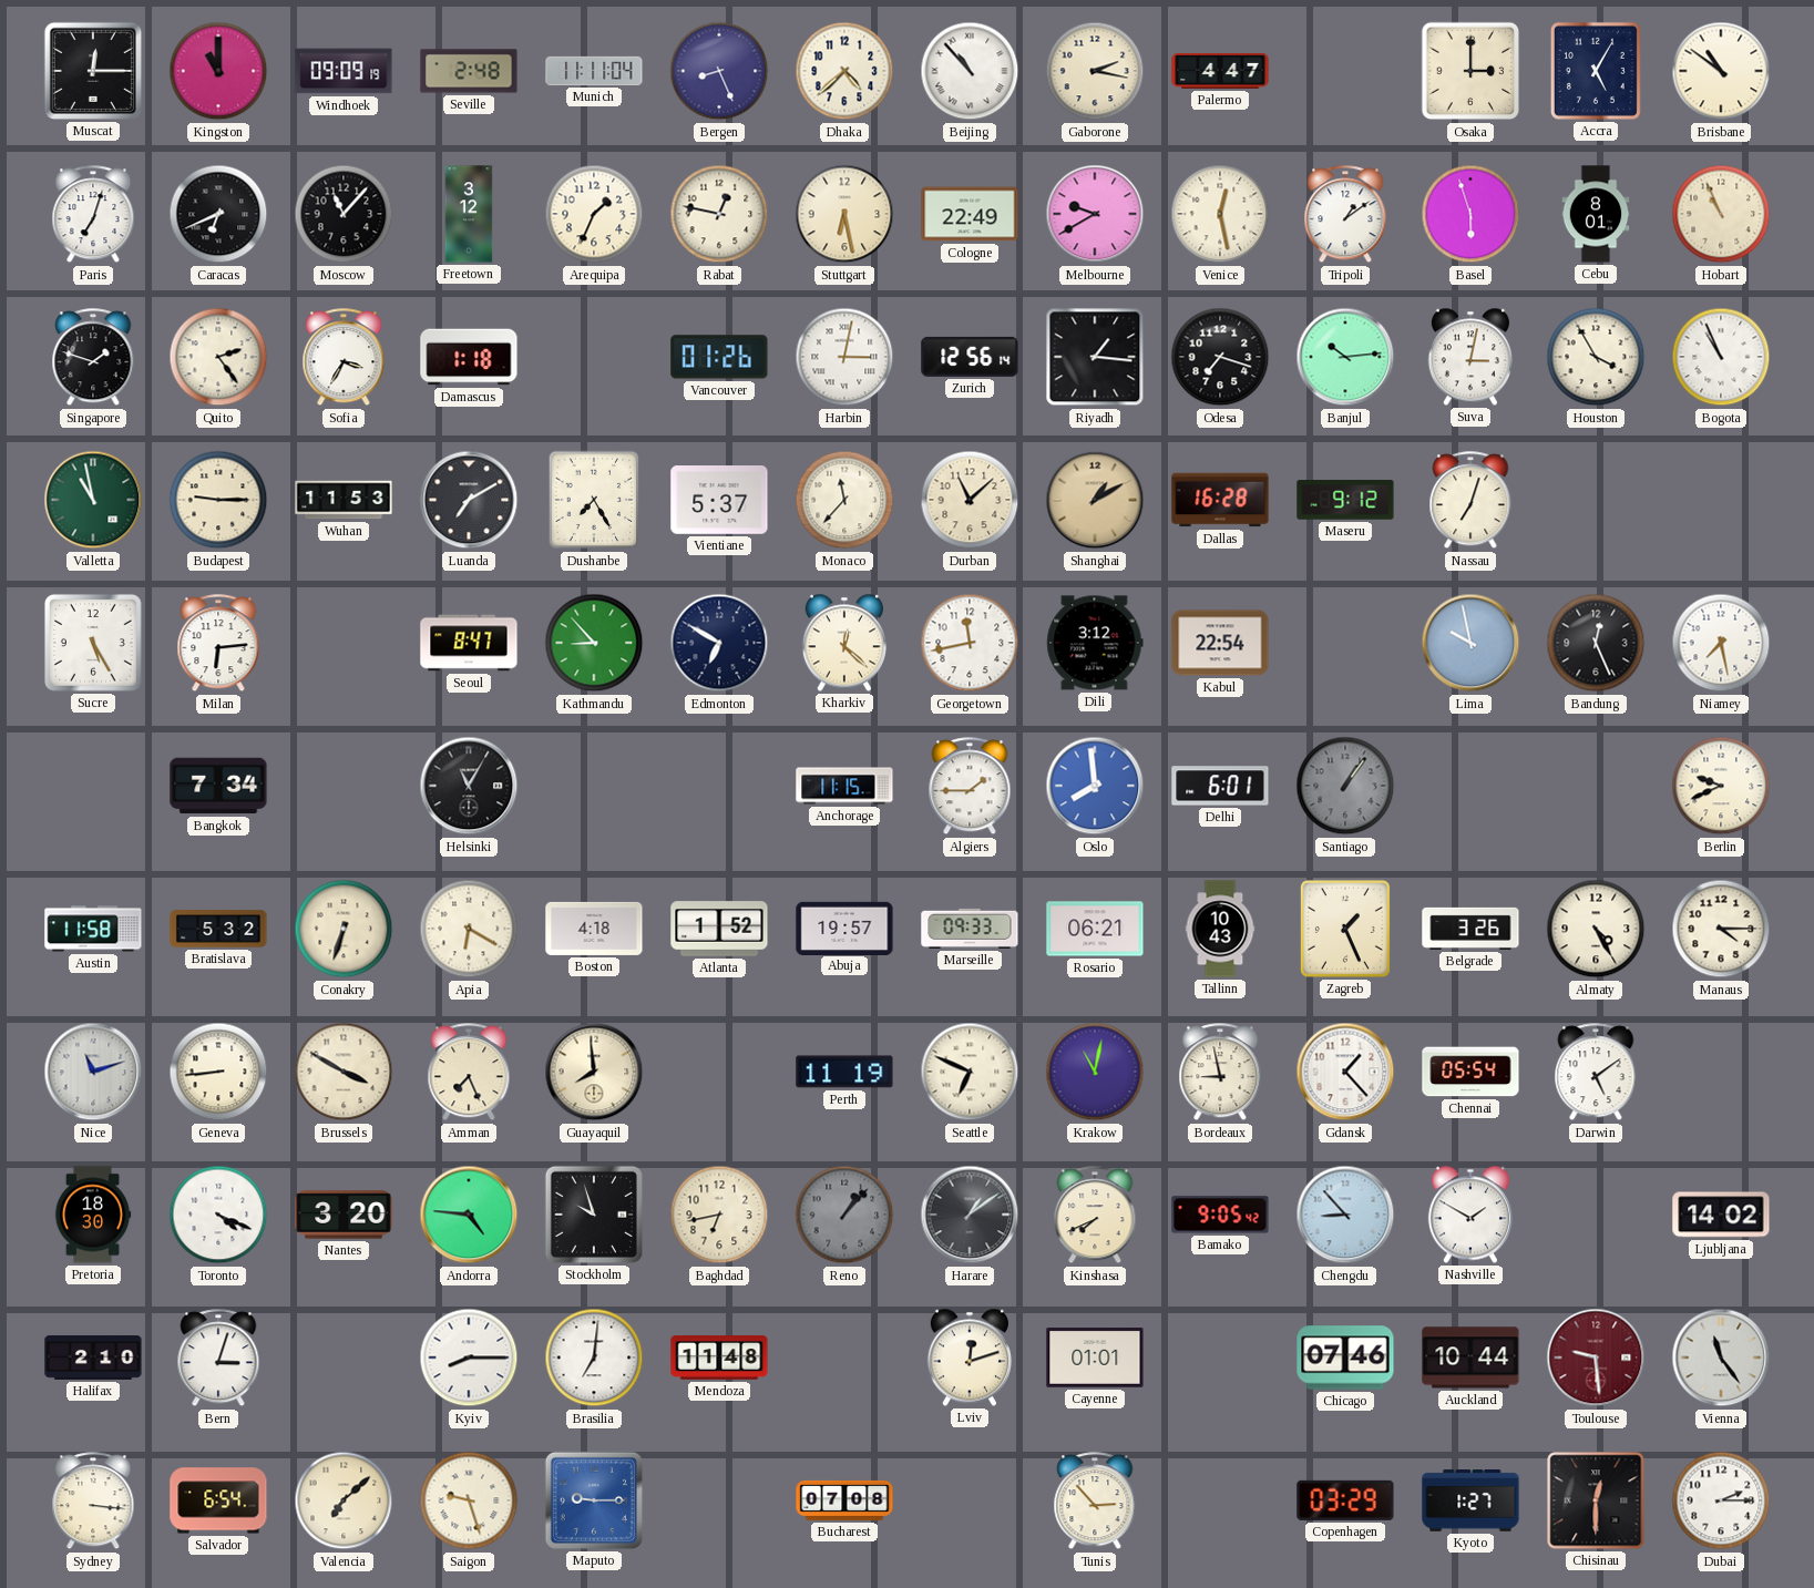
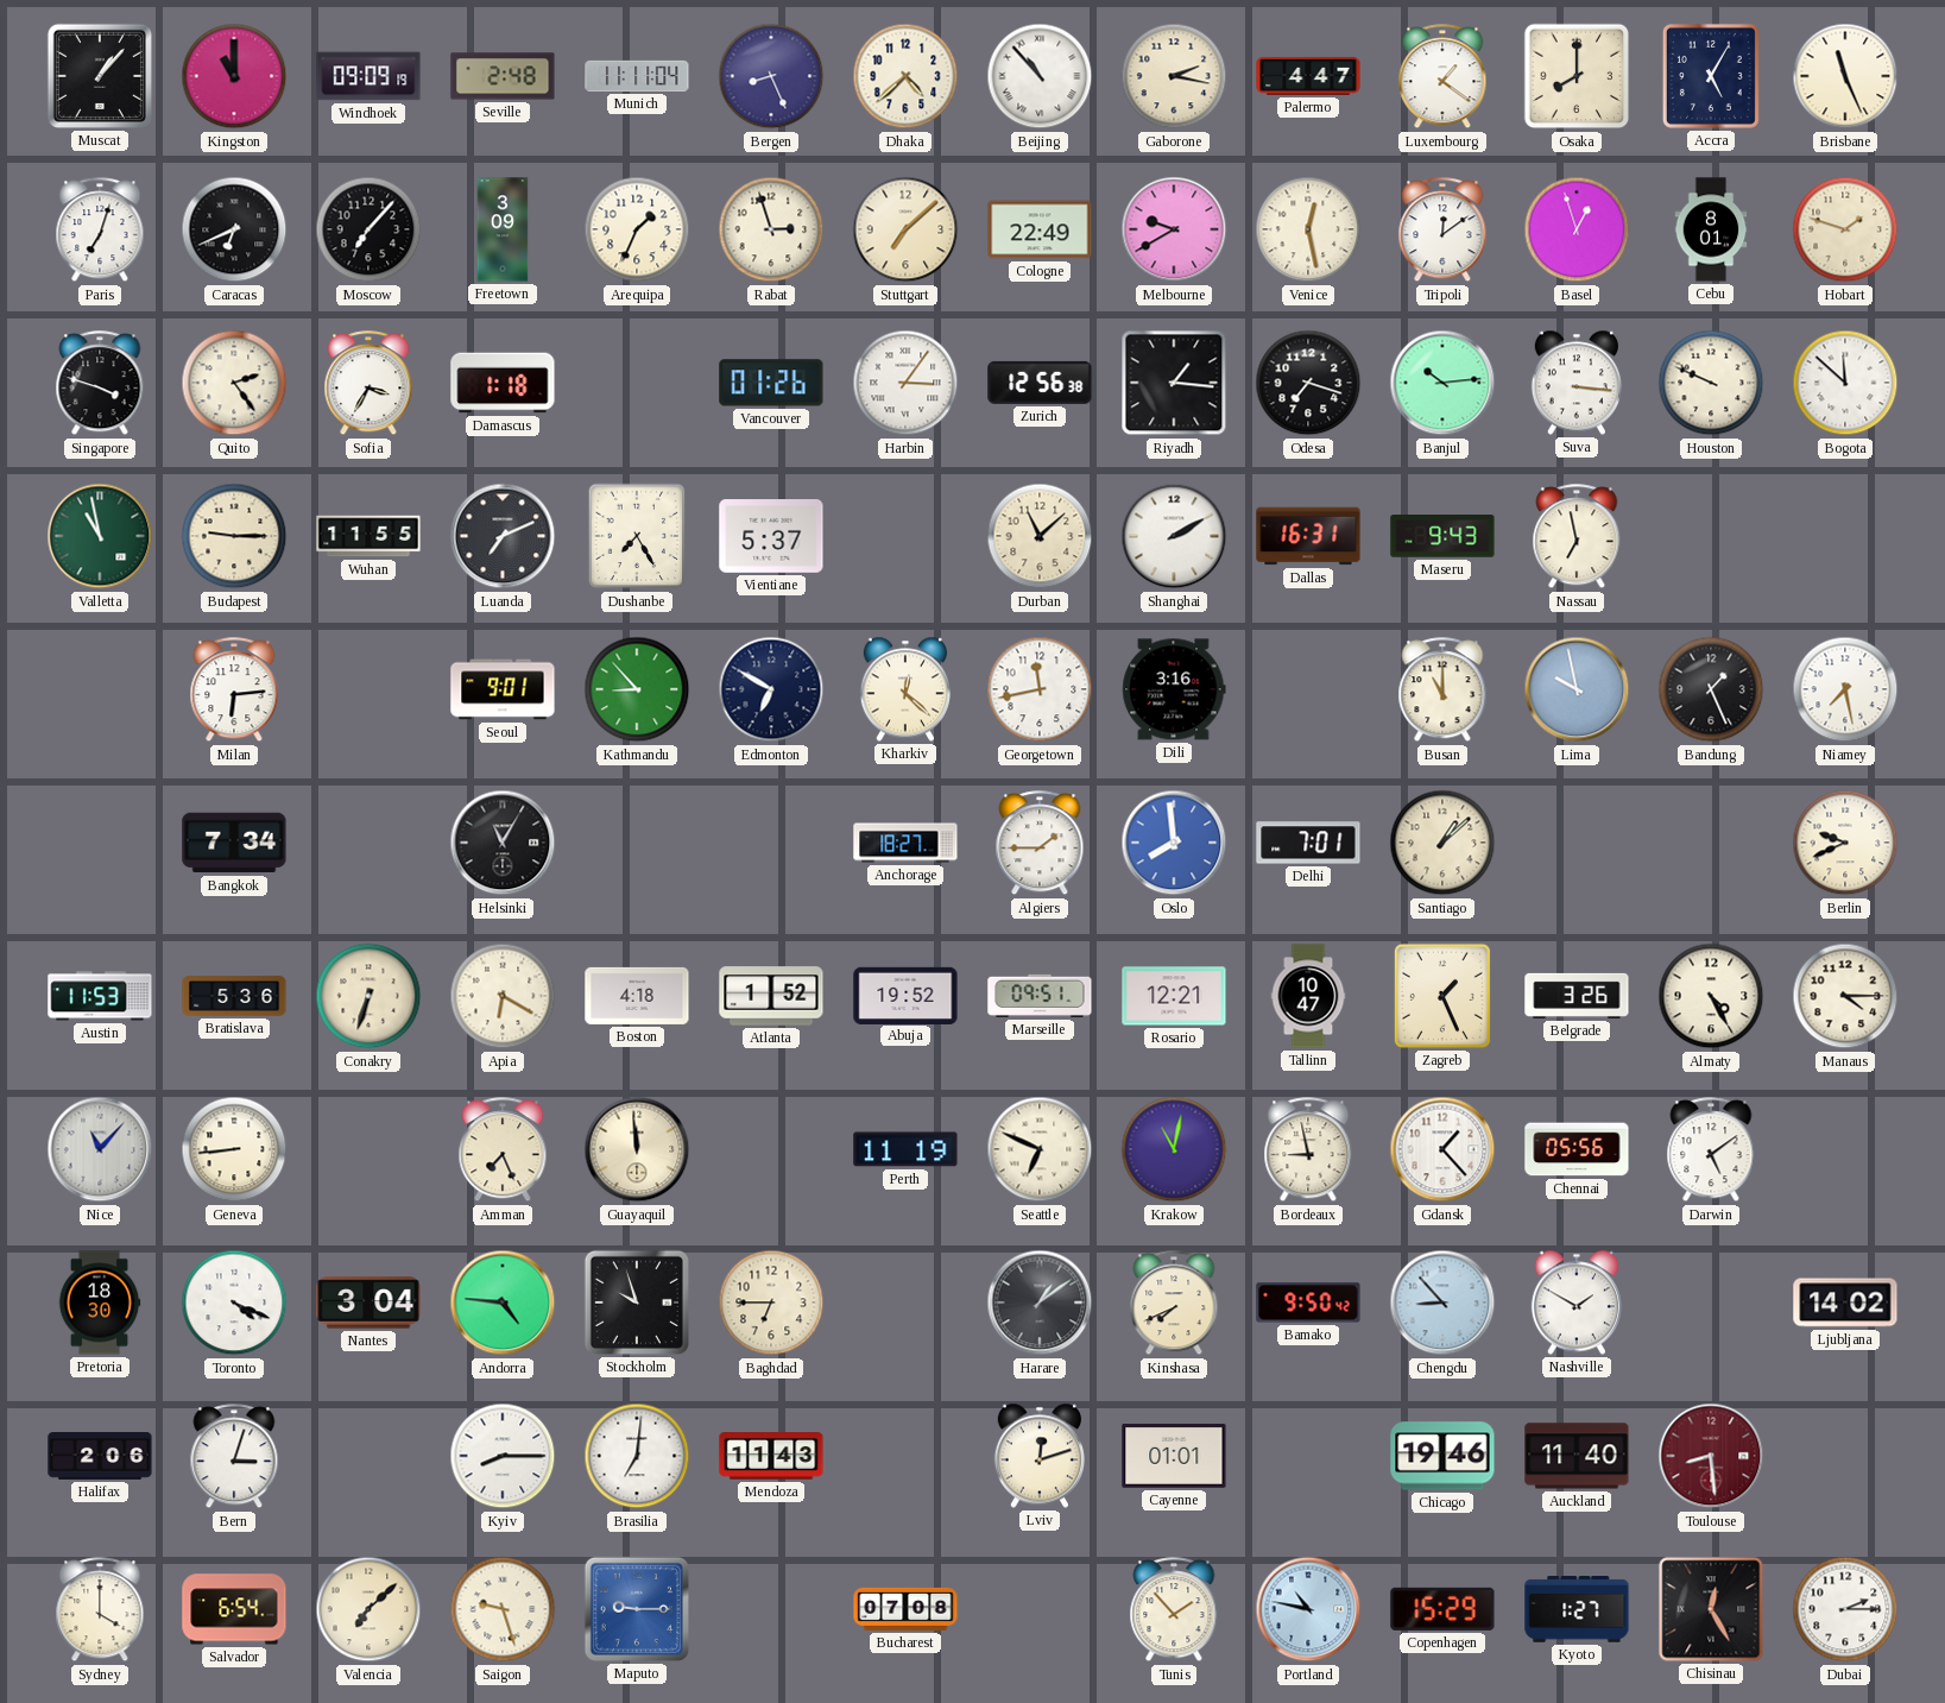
Muscat: 12:15 -> 1:07 (100, 76)
Luxembourg: none -> 1:21 (1442, 77)
Osaka: 3:00 -> 8:00 (1577, 76)
Brisbane: 10:51 -> 11:26 (1845, 76)
Moscow: 11:07 -> 7:07 (368, 229)
Freetown: 3:12 -> 3:09 (503, 229)
Rabat: 12:47 -> 2:57 (771, 229)
Stuttgart: 6:28 -> 7:08 (905, 229)
Tripoli: 1:09 -> 12:09 (1442, 231)
Basel: 5:57 -> 12:57 (1577, 229)
Hobart: 10:56 -> 1:48 (1845, 229)
Singapore: 1:48 -> 3:48 (100, 384)
Harbin: 3:02 -> 3:06 (905, 383)
Zurich: 12:56:14 -> 12:56:38 (1040, 383)
Suva: 3:02 -> 3:16 (1577, 383)
Houston: 3:55 -> 9:49 (1711, 383)
Bogota: 10:56 -> 11:52 (1845, 383)
Wuhan: 11:53 -> 11:55 (368, 536)
Luanda: 7:10 -> 7:11 (503, 536)
Monaco: 11:37 -> none (844, 500)
Shanghai: 1:10 -> 2:10 (1174, 536)
Shanghai dial: champagne -> white (1174, 536)
Dallas: 16:28 -> 16:31 (1308, 536)
Maseru: 9:12 -> 9:43 (1442, 536)
Nassau: 7:03 -> 6:58 (1577, 537)
Sucre: 5:25 -> none (93, 643)
Seoul: 8:47 -> 9:01 (503, 689)
Dili: 3:12 -> 3:16 (1174, 689)
Kabul: 22:54 -> none (1220, 643)
Busan: none -> 11:00 (1442, 690)
Bandung: 12:26 -> 1:26 (1711, 689)
Anchorage: 11:15 -> 18:27 (905, 843)
Delhi: 6:01 -> 7:01 (1308, 843)
Santiago: 1:06 -> 1:08 (1442, 843)
Santiago dial: grey -> cream (1442, 843)
Austin: 11:58 -> 11:53 (100, 996)
Bratislava: 5:32 -> 5:36 (234, 996)
Abuja: 19:57 -> 19:52 (905, 995)
Marseille: 09:33 -> 09:51 (1040, 996)
Rosario: 06:21 -> 12:21 (1174, 996)
Tallinn: 10:43 -> 10:47 (1308, 996)
Nice: 11:12 -> 11:07 (100, 1149)
Brussels: 3:50 -> none (344, 1072)
Guayaquil: 7:59 -> 11:59 (637, 1149)
Chennai: 05:54 -> 05:56 (1577, 1149)
Nantes: 3:20 -> 3:04 (368, 1303)
Baghdad: 6:43 -> 6:45 (771, 1303)
Reno: 1:07 -> none (844, 1215)
Bamako: 9:05 -> 9:50 (1308, 1303)
Halifax: 2:10 -> 2:06 (100, 1457)
Mendoza: 11:48 -> 11:43 (771, 1456)
Chicago: 07:46 -> 19:46 (1442, 1456)
Auckland: 10:44 -> 11:40 (1577, 1456)
Toulouse: 9:29 -> 8:29 (1711, 1456)
Vienna: 11:24 -> none (1721, 1358)
Sydney: 3:16 -> 4:00 (100, 1610)
Tunis: 2:53 -> 1:53 (1174, 1610)
Portland: none -> 10:47 (1308, 1609)
Copenhagen: 03:29 -> 15:29 (1442, 1609)
Chisinau: 12:30 -> 12:25 (1711, 1609)
